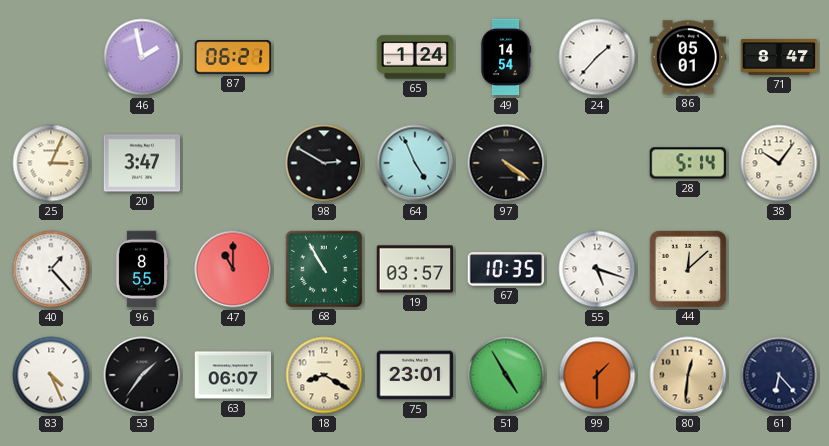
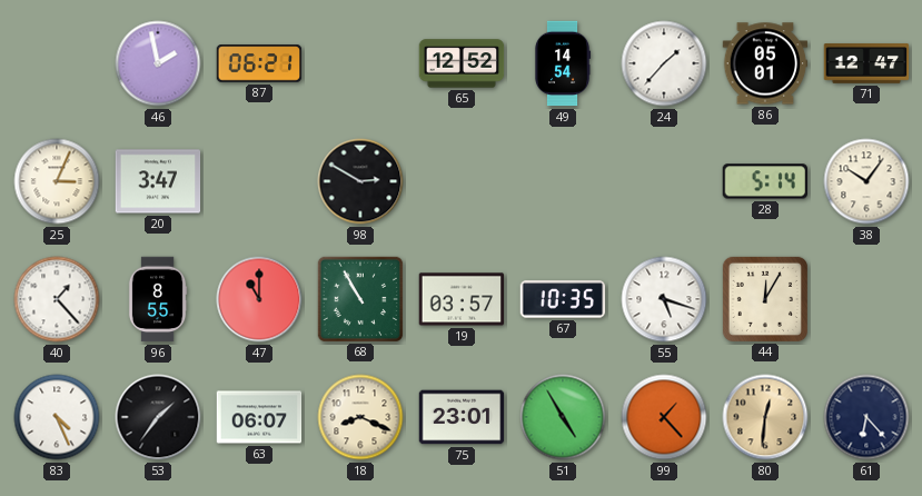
65: 1:24 -> 12:52 (462, 63)
71: 8:47 -> 12:47 (866, 63)
64: 4:56 -> none (415, 163)
97: 4:21 -> none (506, 163)
44: 12:08 -> 12:05 (765, 299)
18: 8:20 -> 8:19 (360, 417)
99: 1:30 -> 1:23 (664, 417)
